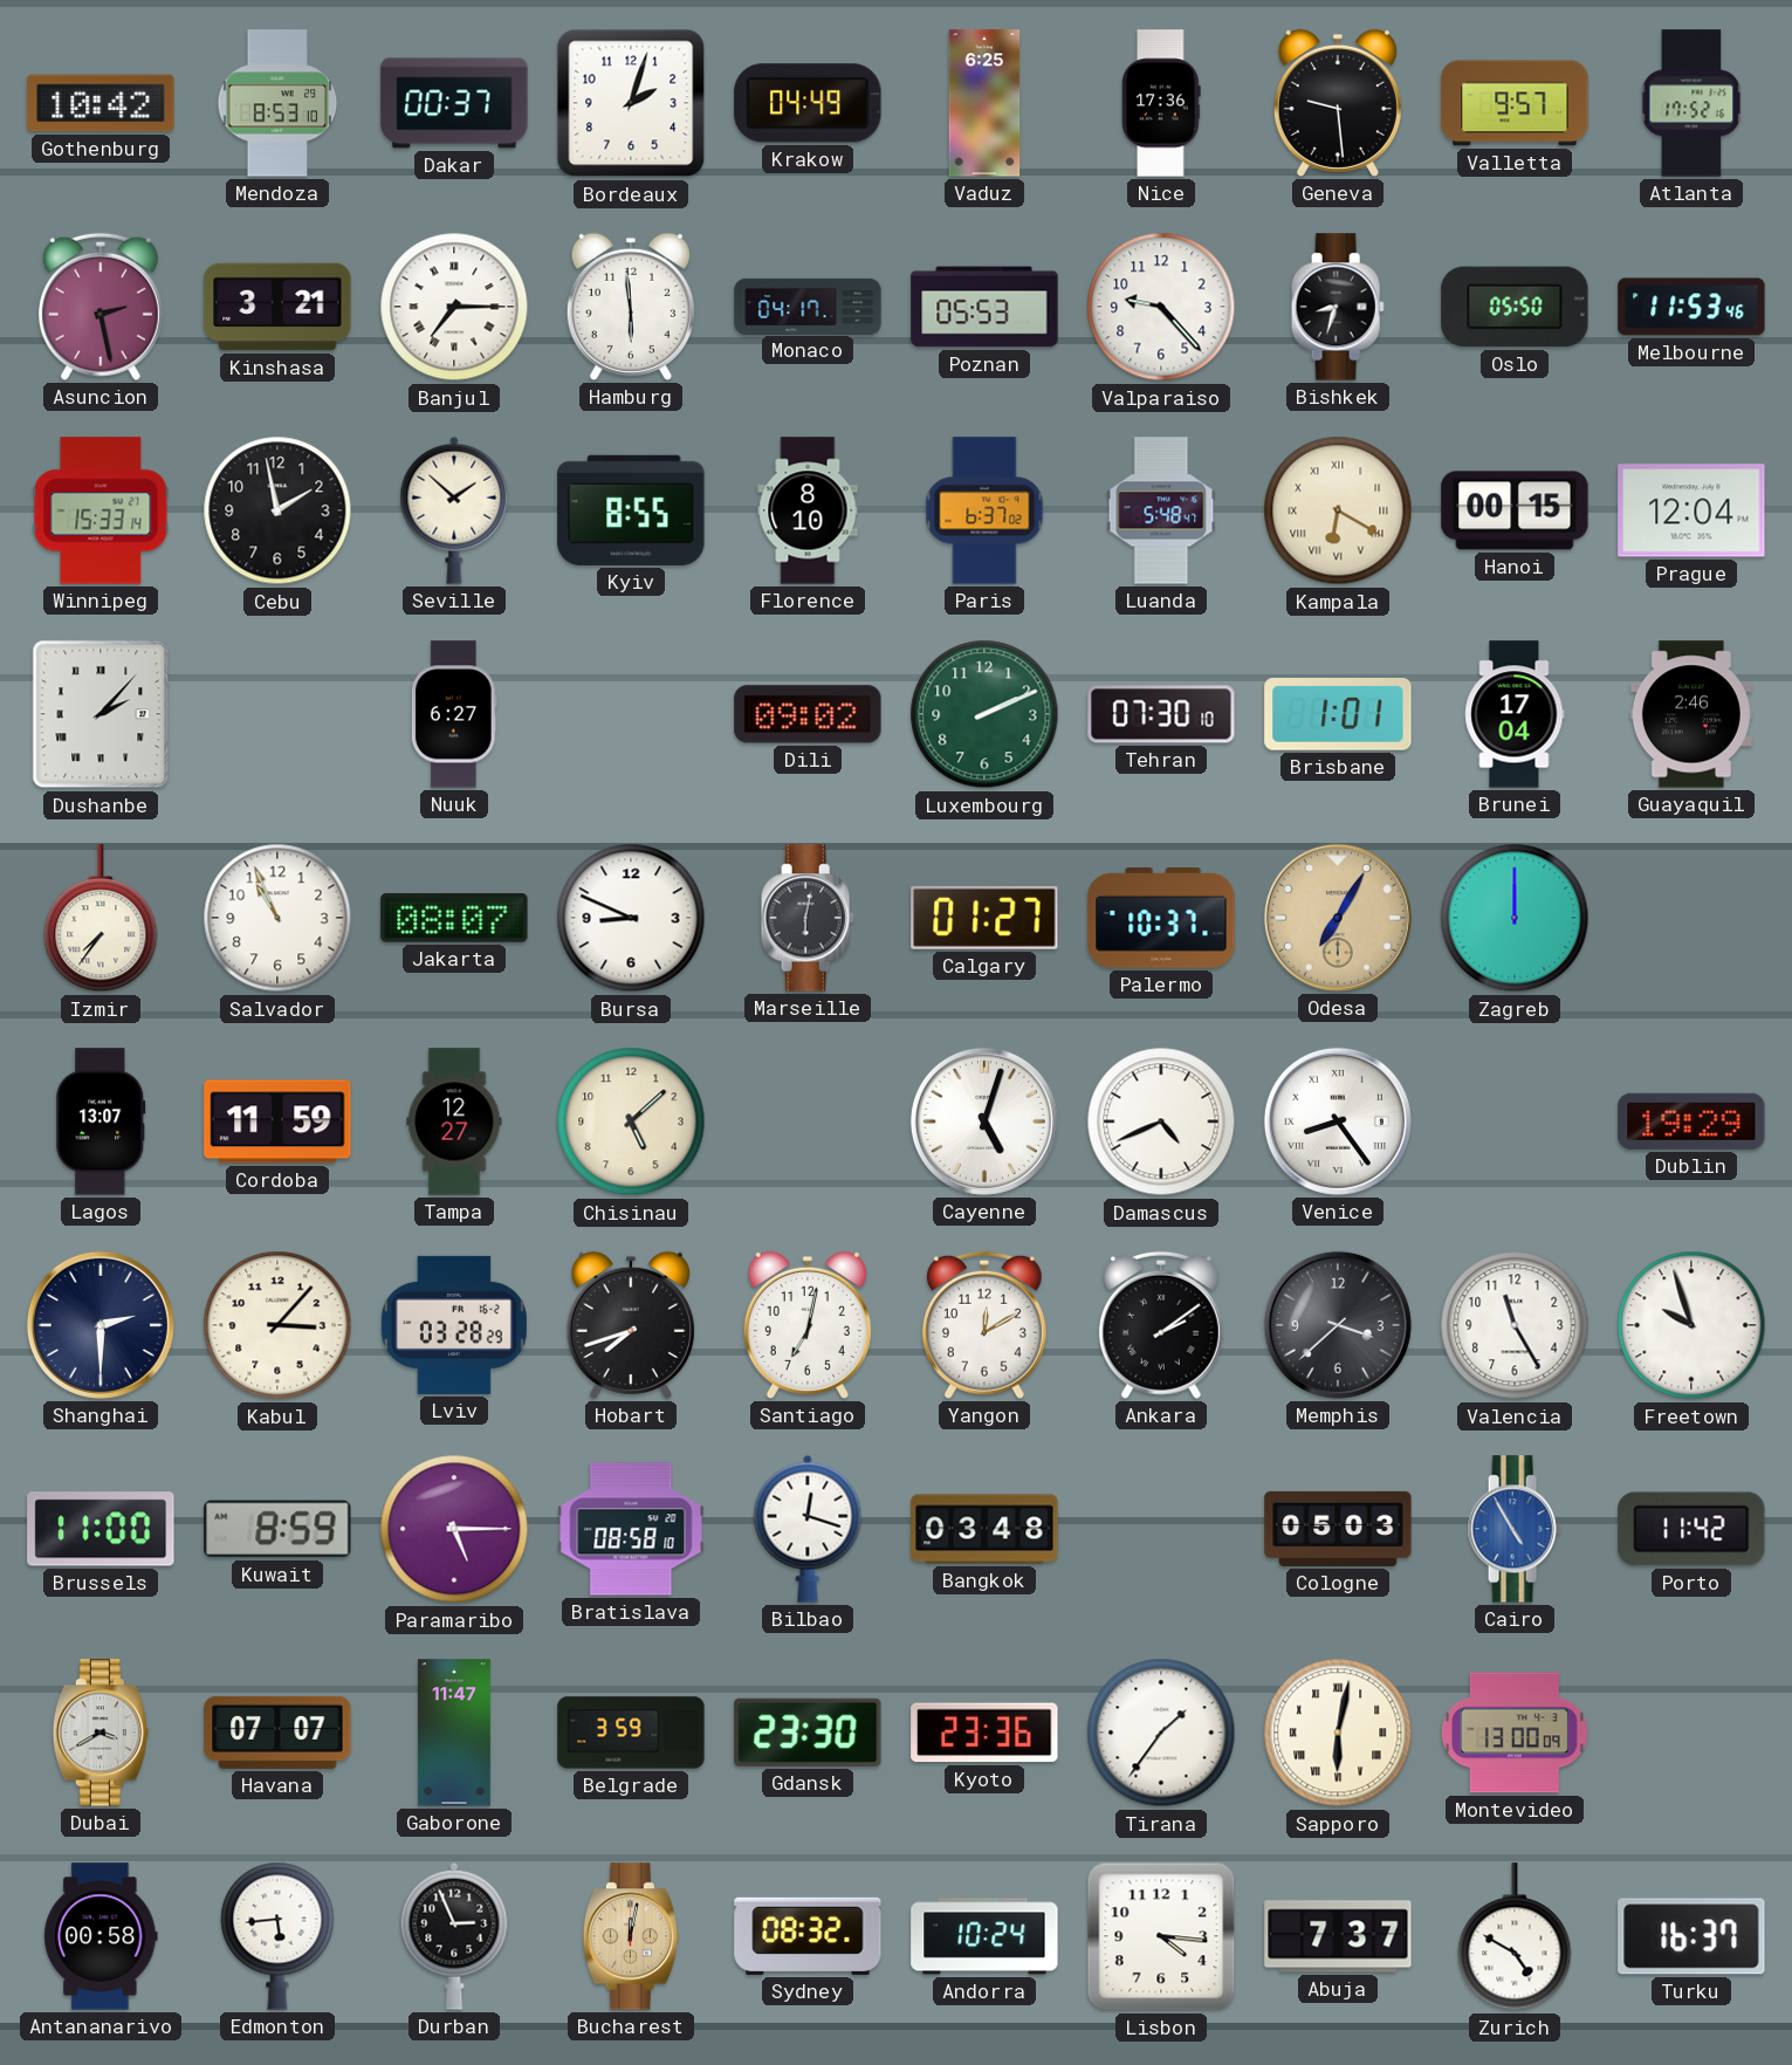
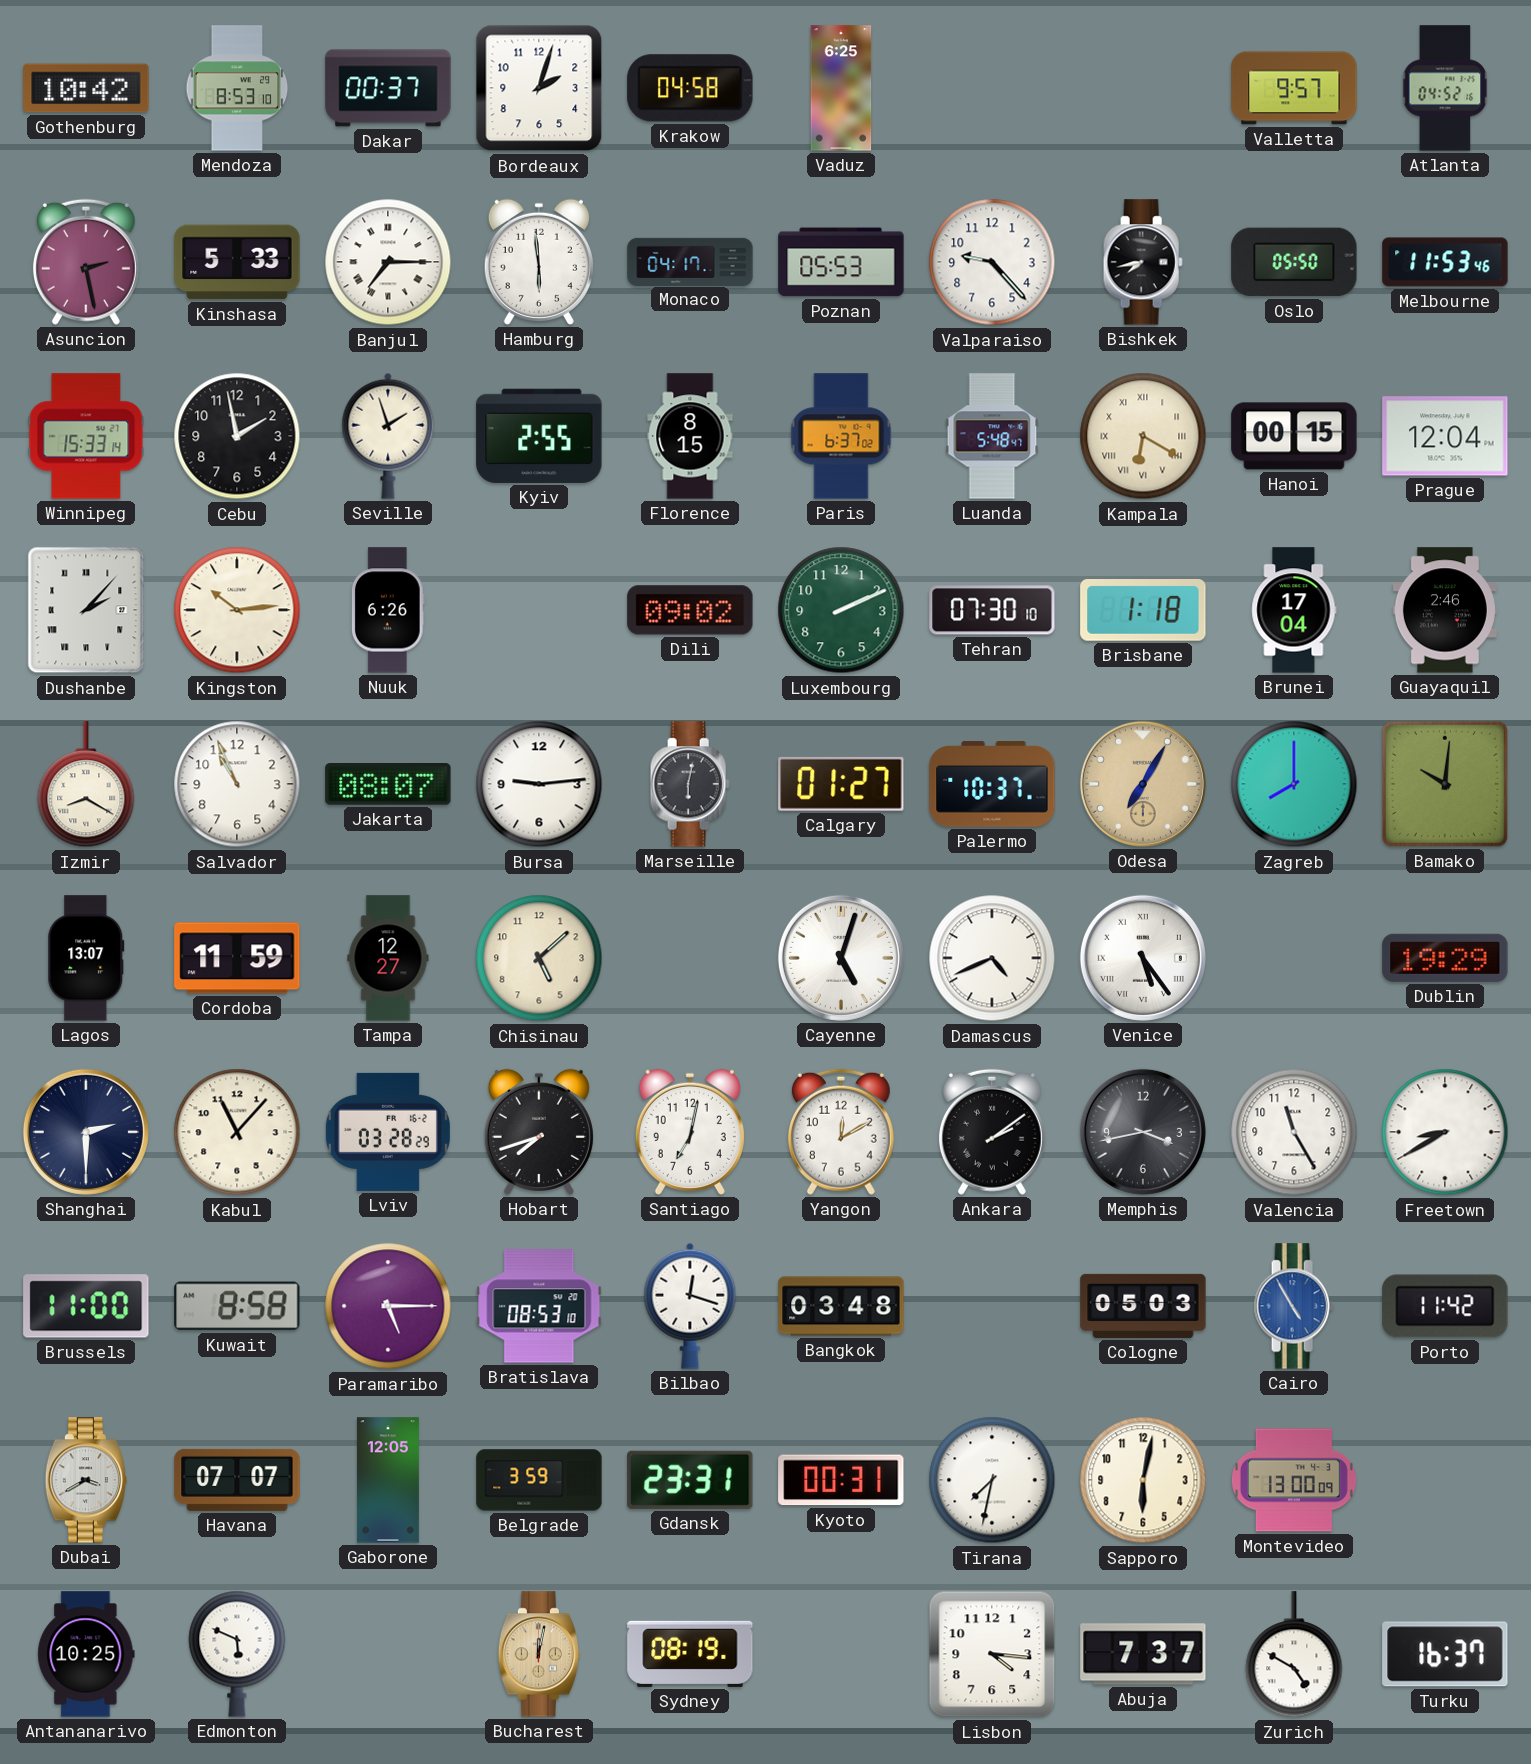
Krakow: 04:49 -> 04:58 (690, 88)
Nice: 17:36 -> none (1161, 103)
Geneva: 9:29 -> none (1338, 103)
Atlanta: 17:52 -> 04:52 (1445, 88)
Kinshasa: 3:21 -> 5:33 (237, 262)
Bishkek: 8:33 -> 7:43 (1143, 262)
Seville: 1:52 -> 1:57 (388, 436)
Kyiv: 8:55 -> 2:55 (539, 436)
Florence: 8:10 -> 8:15 (690, 436)
Kingston: none -> 10:14 (237, 610)
Nuuk: 6:27 -> 6:26 (388, 610)
Brisbane: 1:01 -> 1:18 (1143, 611)
Izmir: 7:36 -> 8:20 (86, 785)
Bursa: 8:49 -> 9:14 (539, 784)
Zagreb: 12:00 -> 8:00 (1294, 784)
Bamako: none -> 10:01 (1445, 784)
Venice: 8:24 -> 5:24 (1143, 958)
Kabul: 3:07 -> 11:07 (237, 1132)
Memphis: 3:38 -> 3:43 (1143, 1132)
Freetown: 9:57 -> 8:40 (1445, 1132)
Kuwait: 8:59 -> 8:58 (237, 1306)
Bratislava: 08:58 -> 08:53 (539, 1306)
Gaborone: 11:47 -> 12:05 (388, 1480)
Gdansk: 23:30 -> 23:31 (690, 1480)
Kyoto: 23:36 -> 00:31 (841, 1480)
Tirana: 1:36 -> 7:32 (992, 1480)
Sapporo numerals: Roman -> Arabic (1143, 1480)
Antananarivo: 00:58 -> 10:25 (86, 1654)
Edmonton: 5:44 -> 5:49 (237, 1654)
Durban: 2:56 -> none (454, 1936)
Sydney: 08:32 -> 08:19 (690, 1654)
Andorra: 10:24 -> none (984, 1936)
